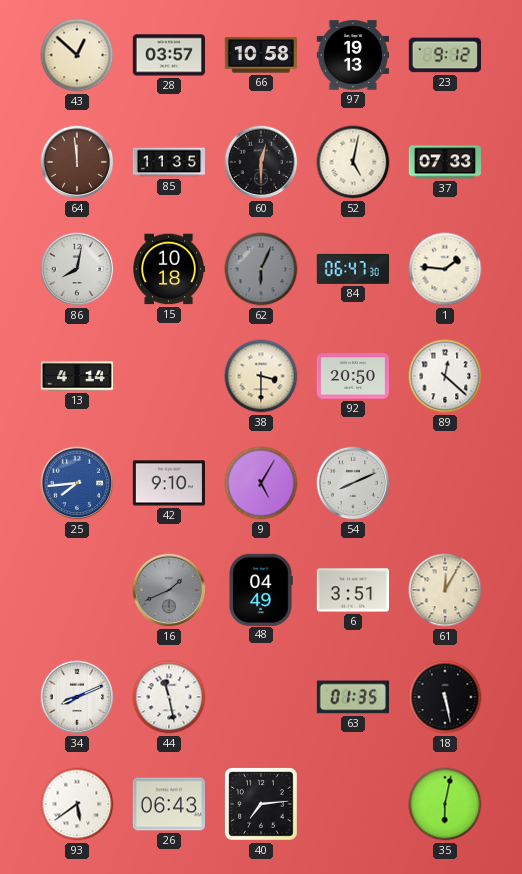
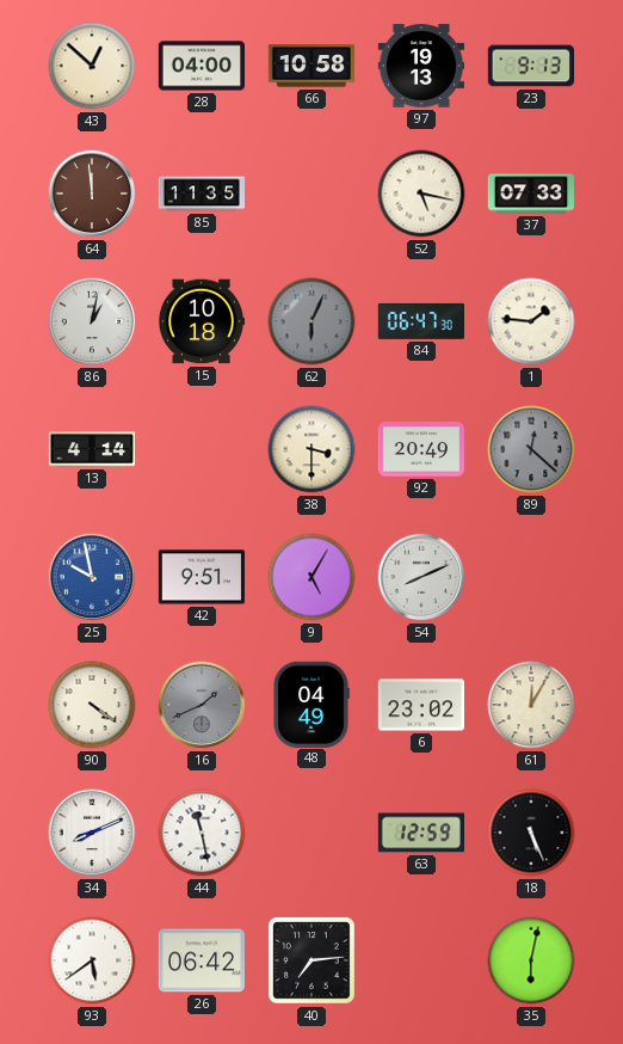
28: 03:57 -> 04:00 (201, 66)
23: 9:12 -> 9:13 (530, 66)
60: 12:30 -> none (261, 162)
52: 5:02 -> 5:17 (421, 194)
86: 8:02 -> 1:02 (92, 321)
92: 20:50 -> 20:49 (421, 449)
89 dial: white -> grey (531, 449)
25: 7:44 -> 9:58 (92, 577)
42: 9:10 -> 9:51 (201, 577)
90: none -> 4:21 (92, 705)
6: 3:51 -> 23:02 (420, 705)
63: 01:35 -> 12:59 (420, 833)
18: 5:28 -> 5:26 (531, 833)
26: 06:43 -> 06:42 (201, 960)
